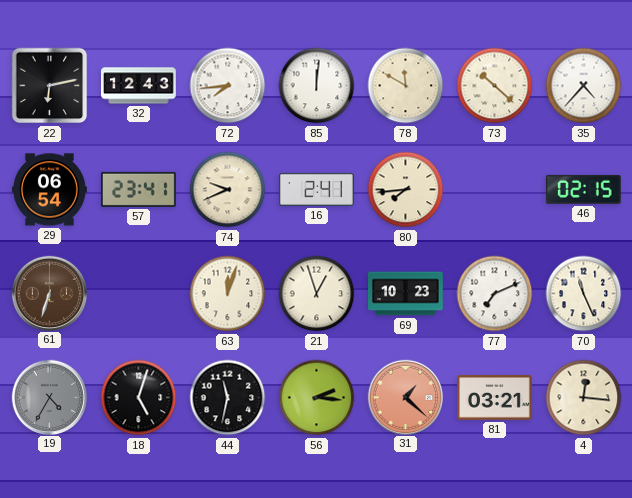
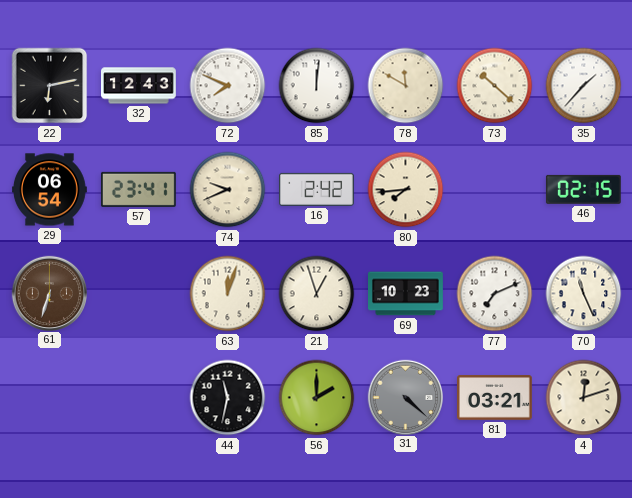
72: 7:44 -> 7:49 (228, 86)
35: 4:37 -> 1:37 (584, 86)
16: 2:41 -> 2:42 (316, 189)
19: 4:35 -> none (49, 397)
18: 5:03 -> none (139, 398)
56: 2:16 -> 2:00 (317, 398)
31: 1:22 -> 4:22 (405, 397)
31 dial: salmon -> grey (405, 397)
4: 12:16 -> 12:12 (584, 398)
